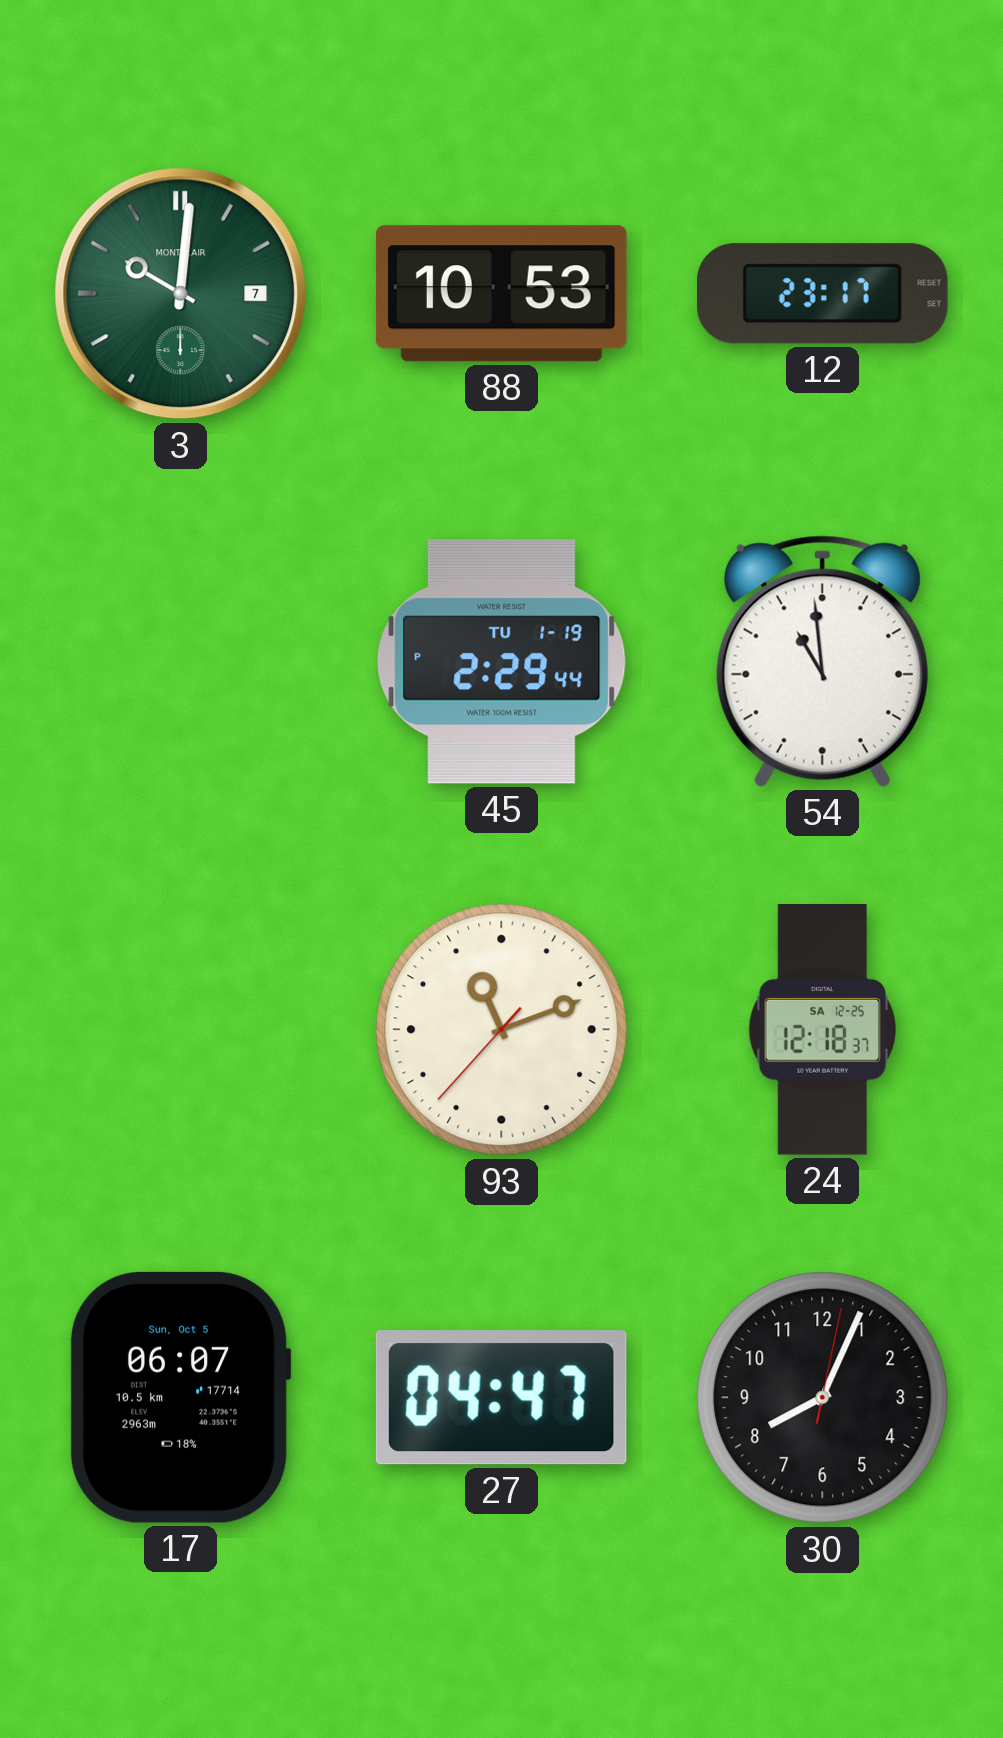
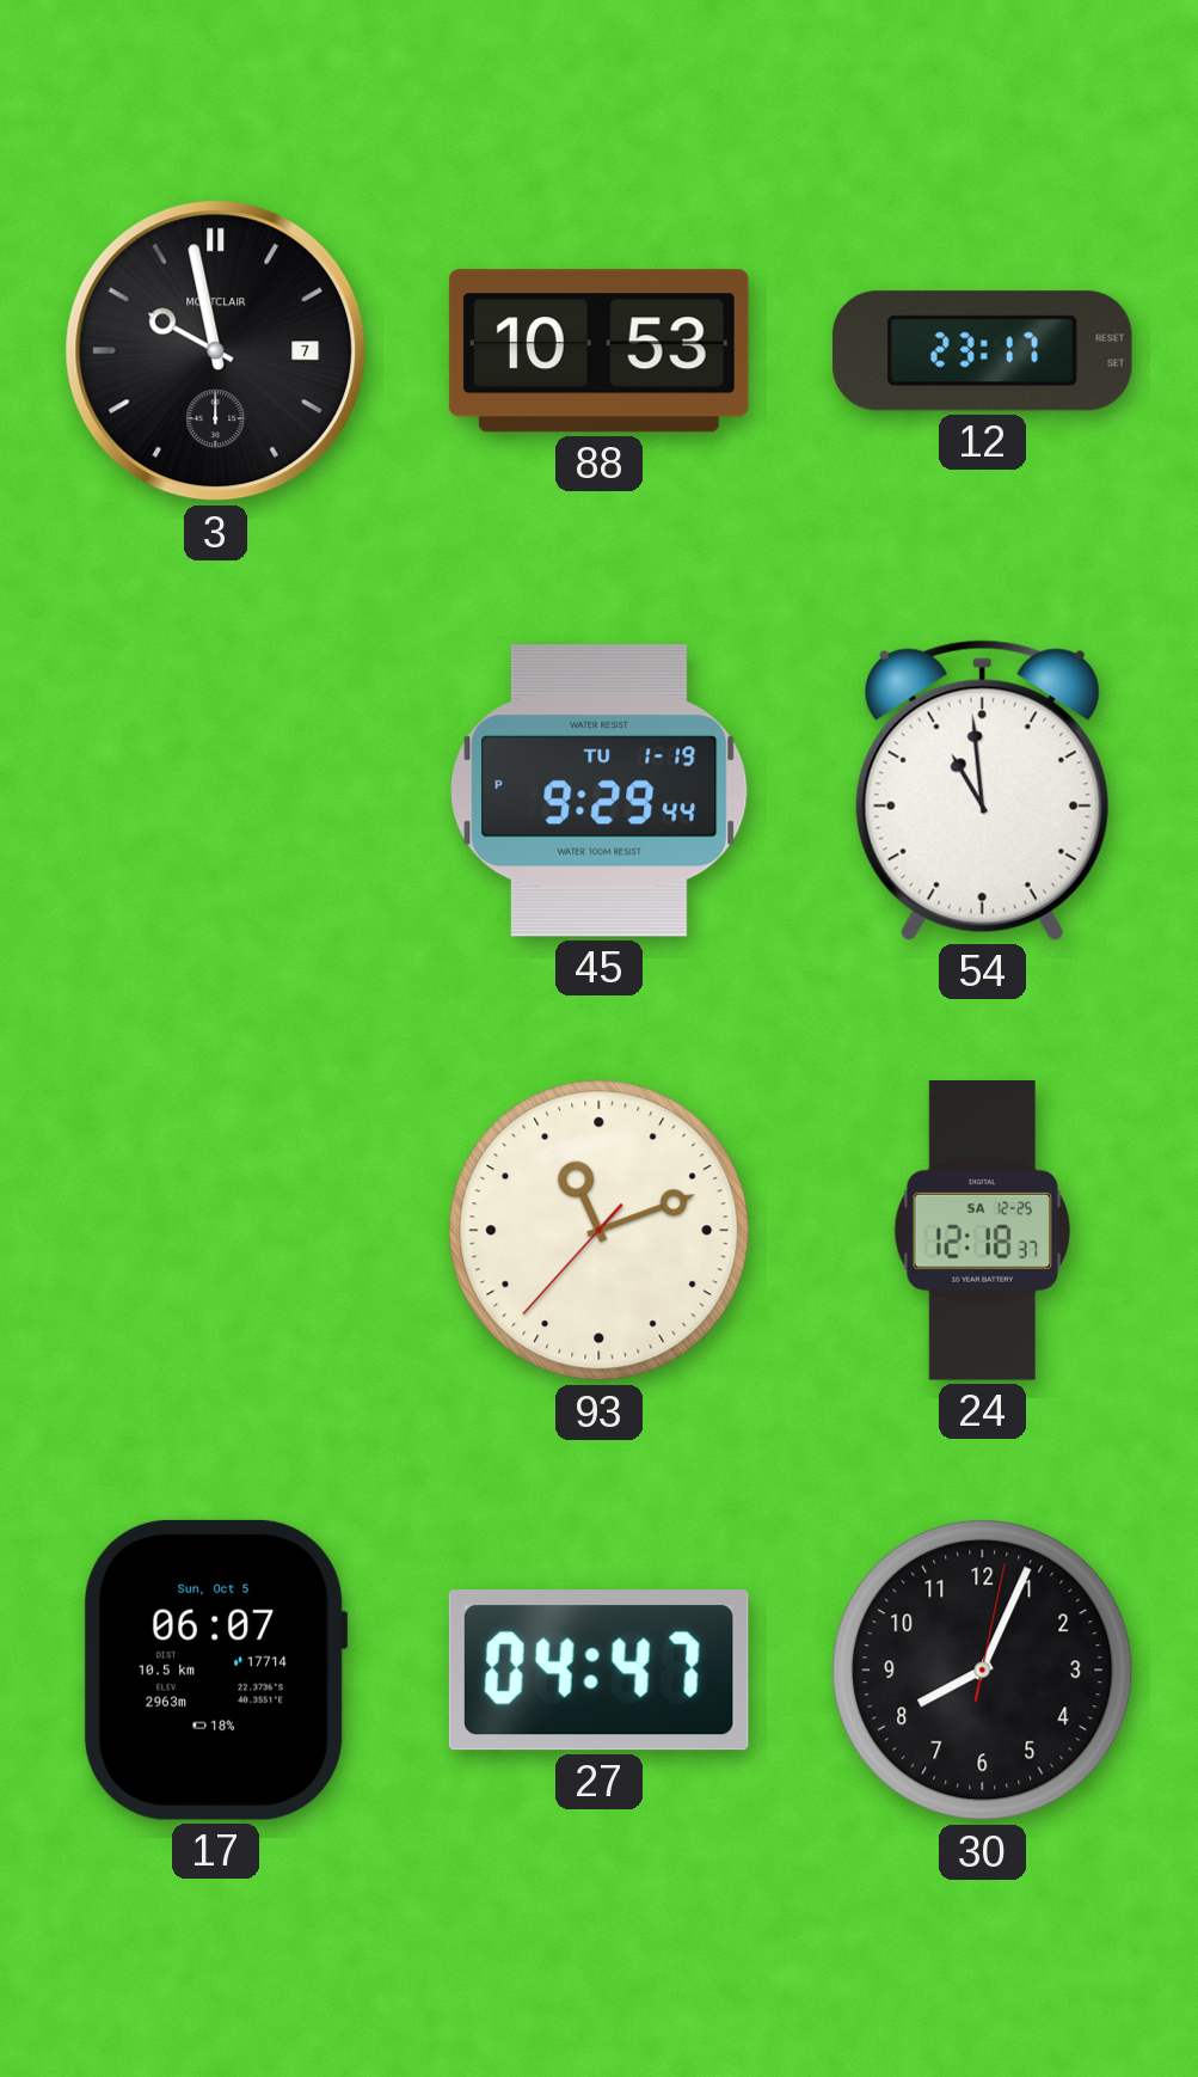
3: 10:01 -> 9:58 (216, 351)
3 dial: green -> black (216, 351)
45: 2:29 -> 9:29 (600, 791)
